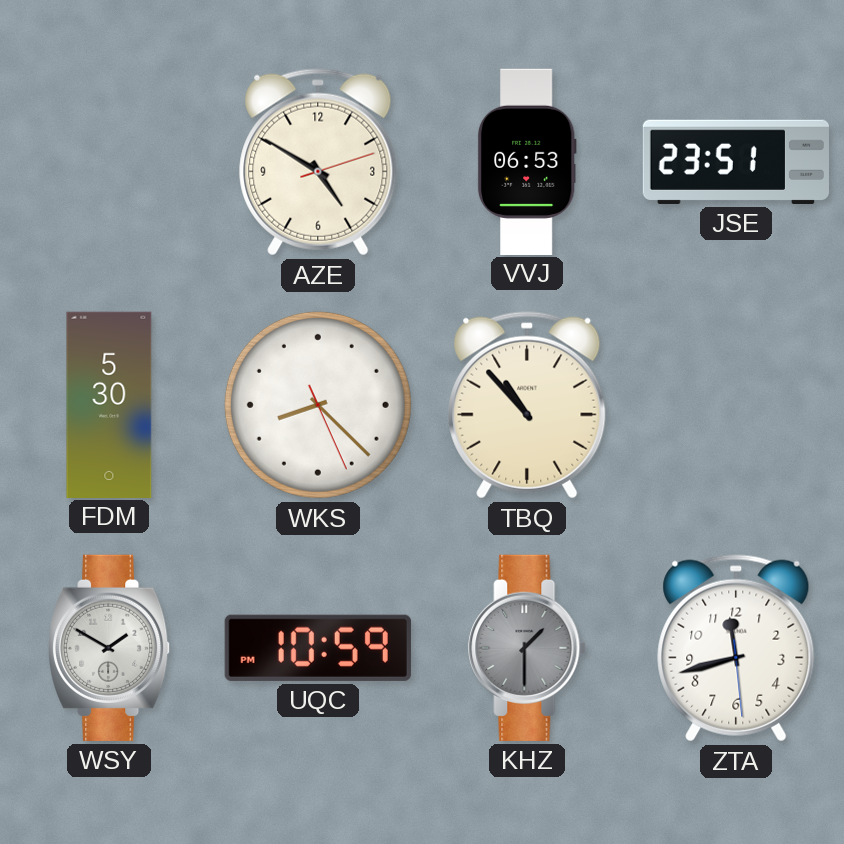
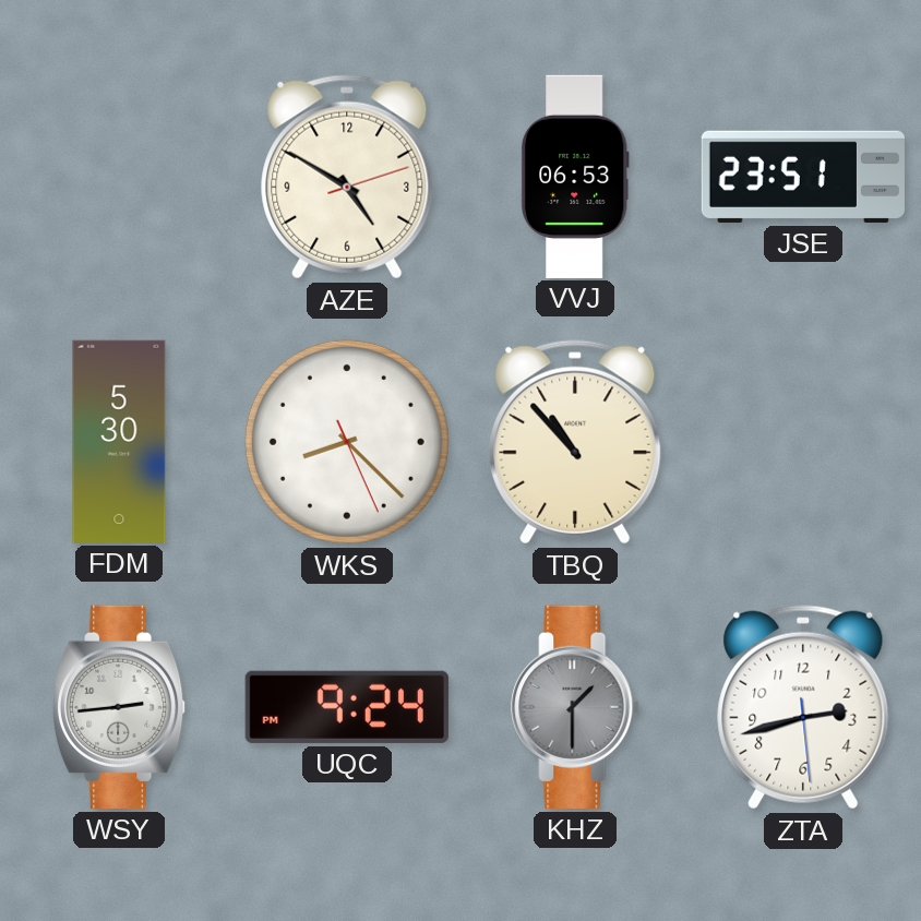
WSY: 1:50 -> 2:44 (120, 707)
UQC: 10:59 -> 9:24 (347, 707)
ZTA: 11:42 -> 2:42 (803, 707)
